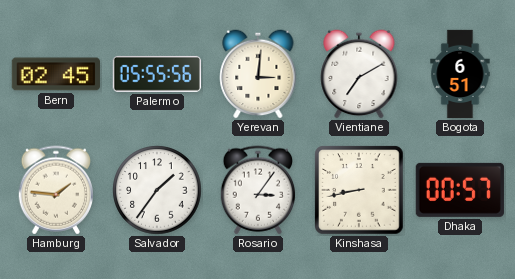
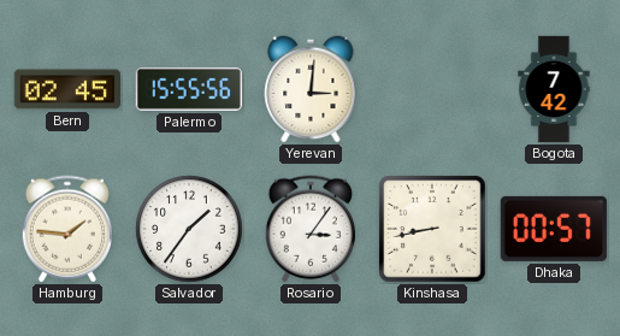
Palermo: 05:55 -> 15:55 (189, 89)
Vientiane: 7:10 -> none (359, 74)
Bogota: 6:51 -> 7:42 (554, 89)
